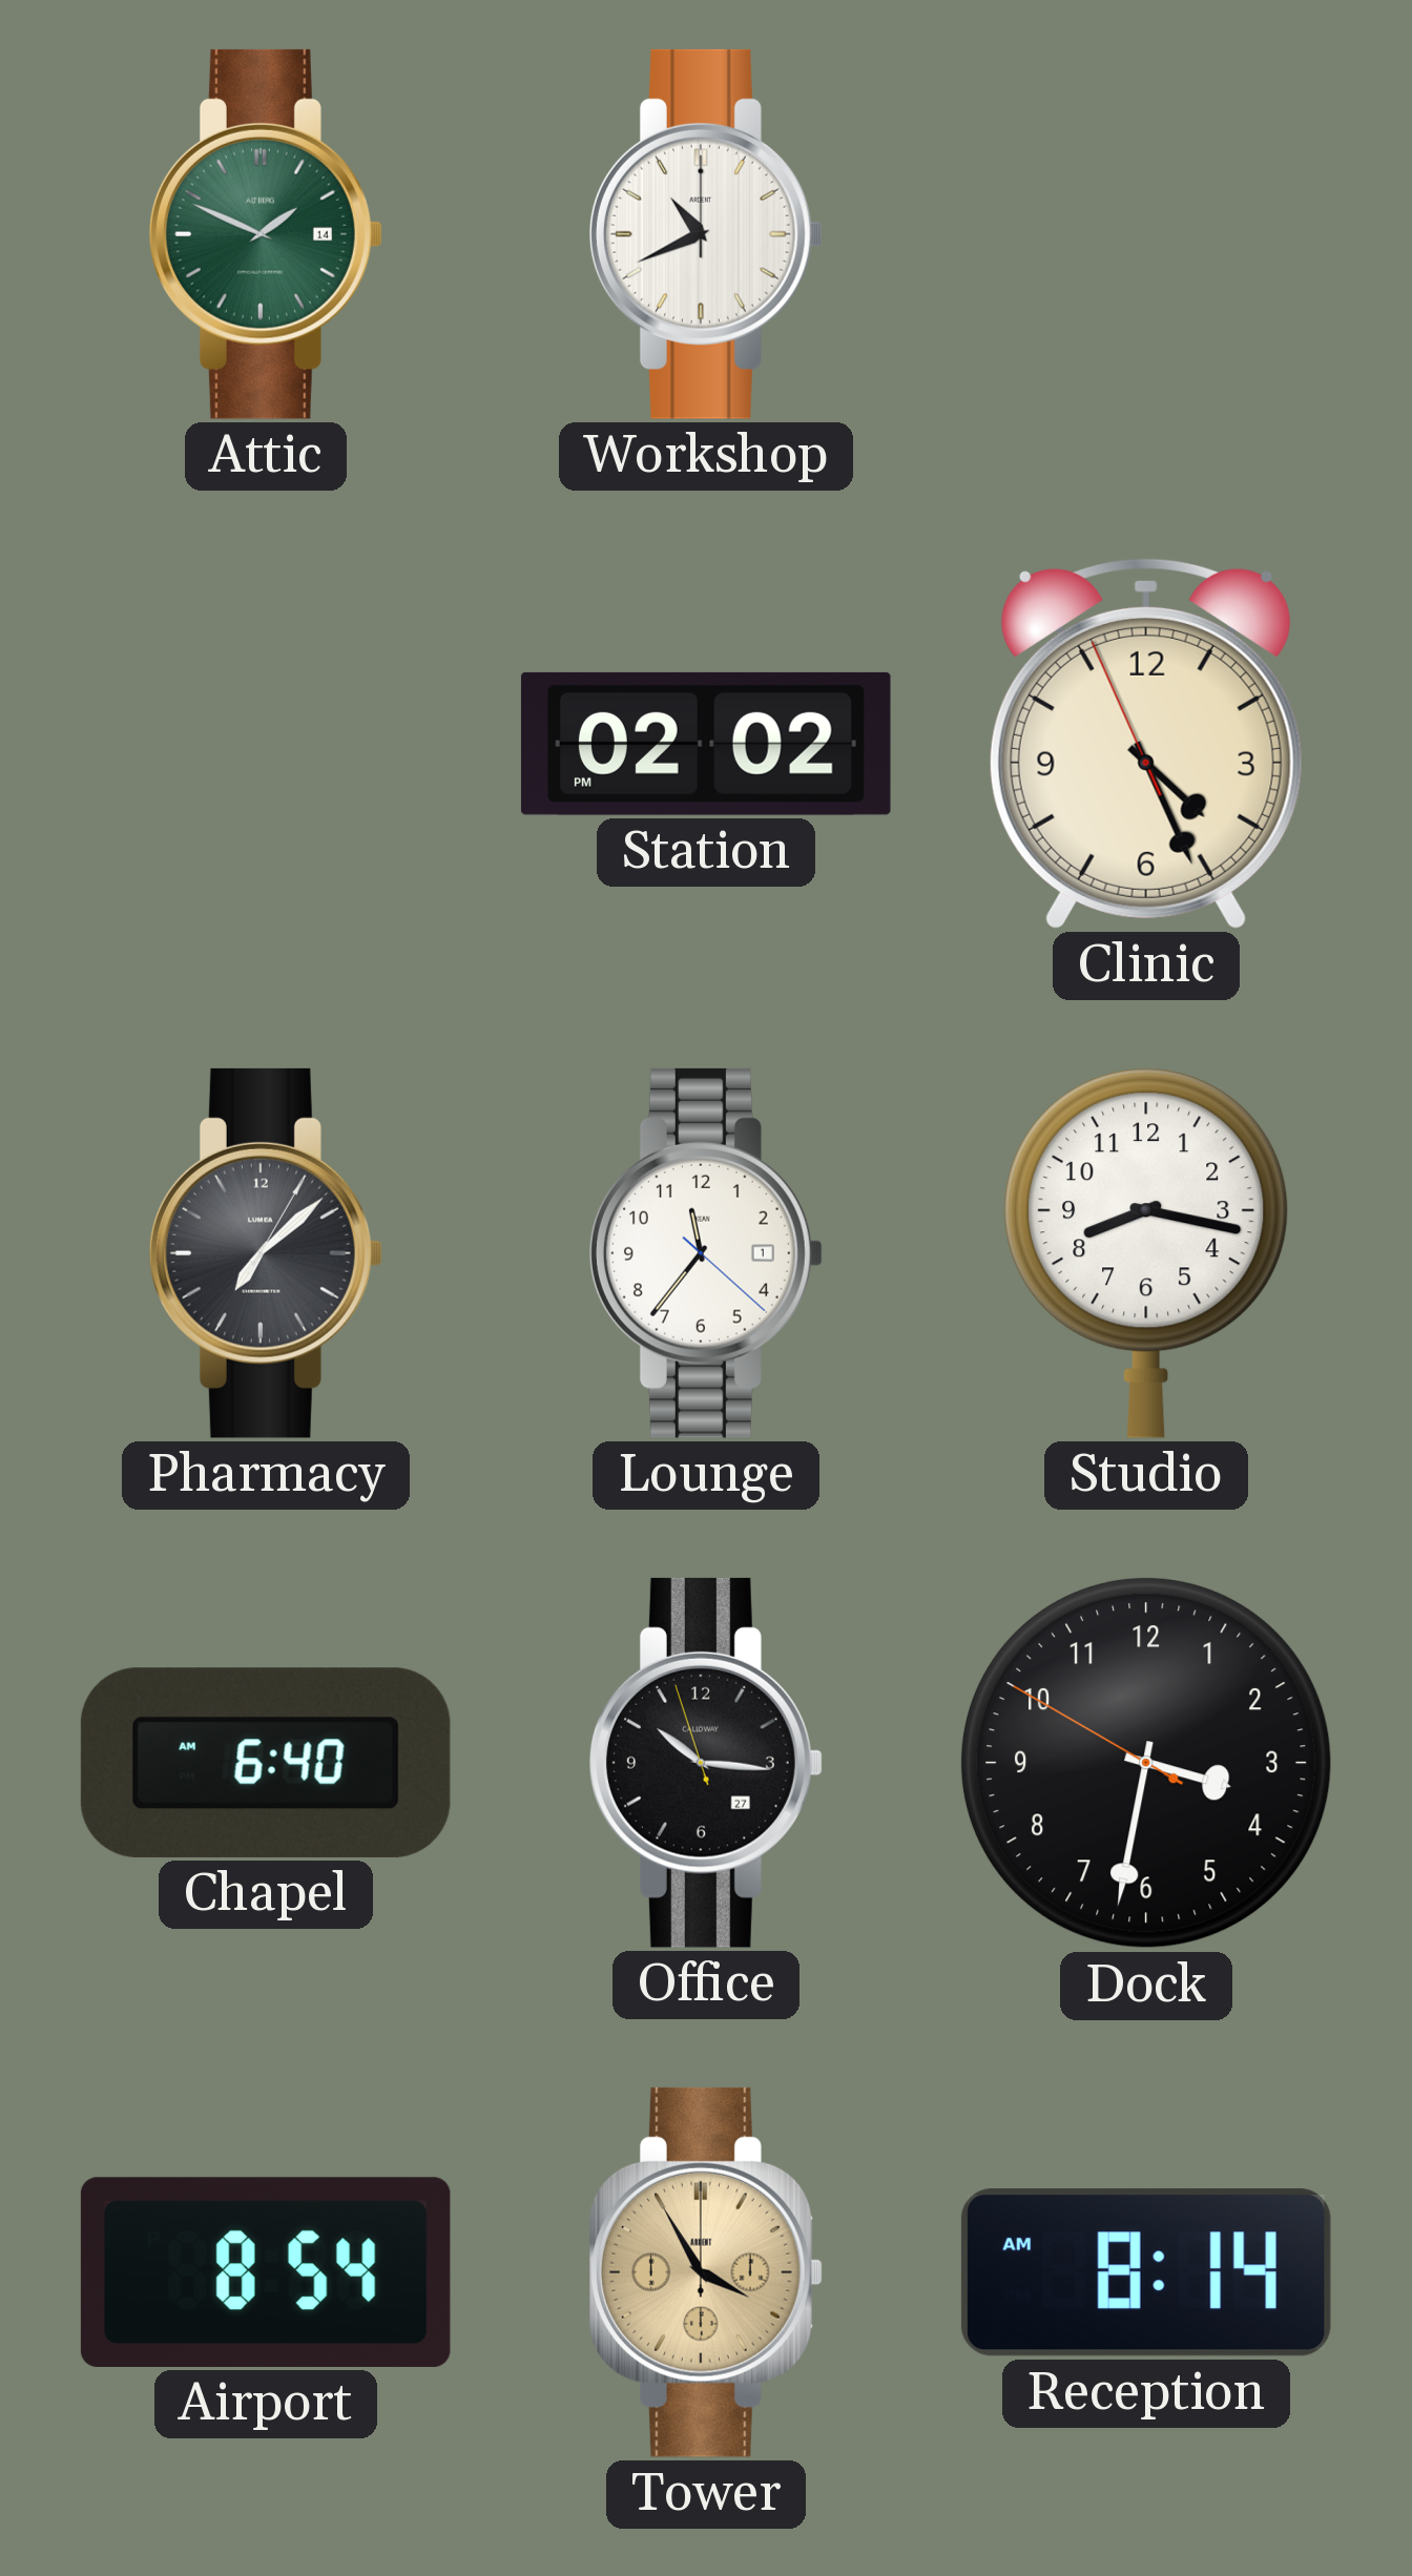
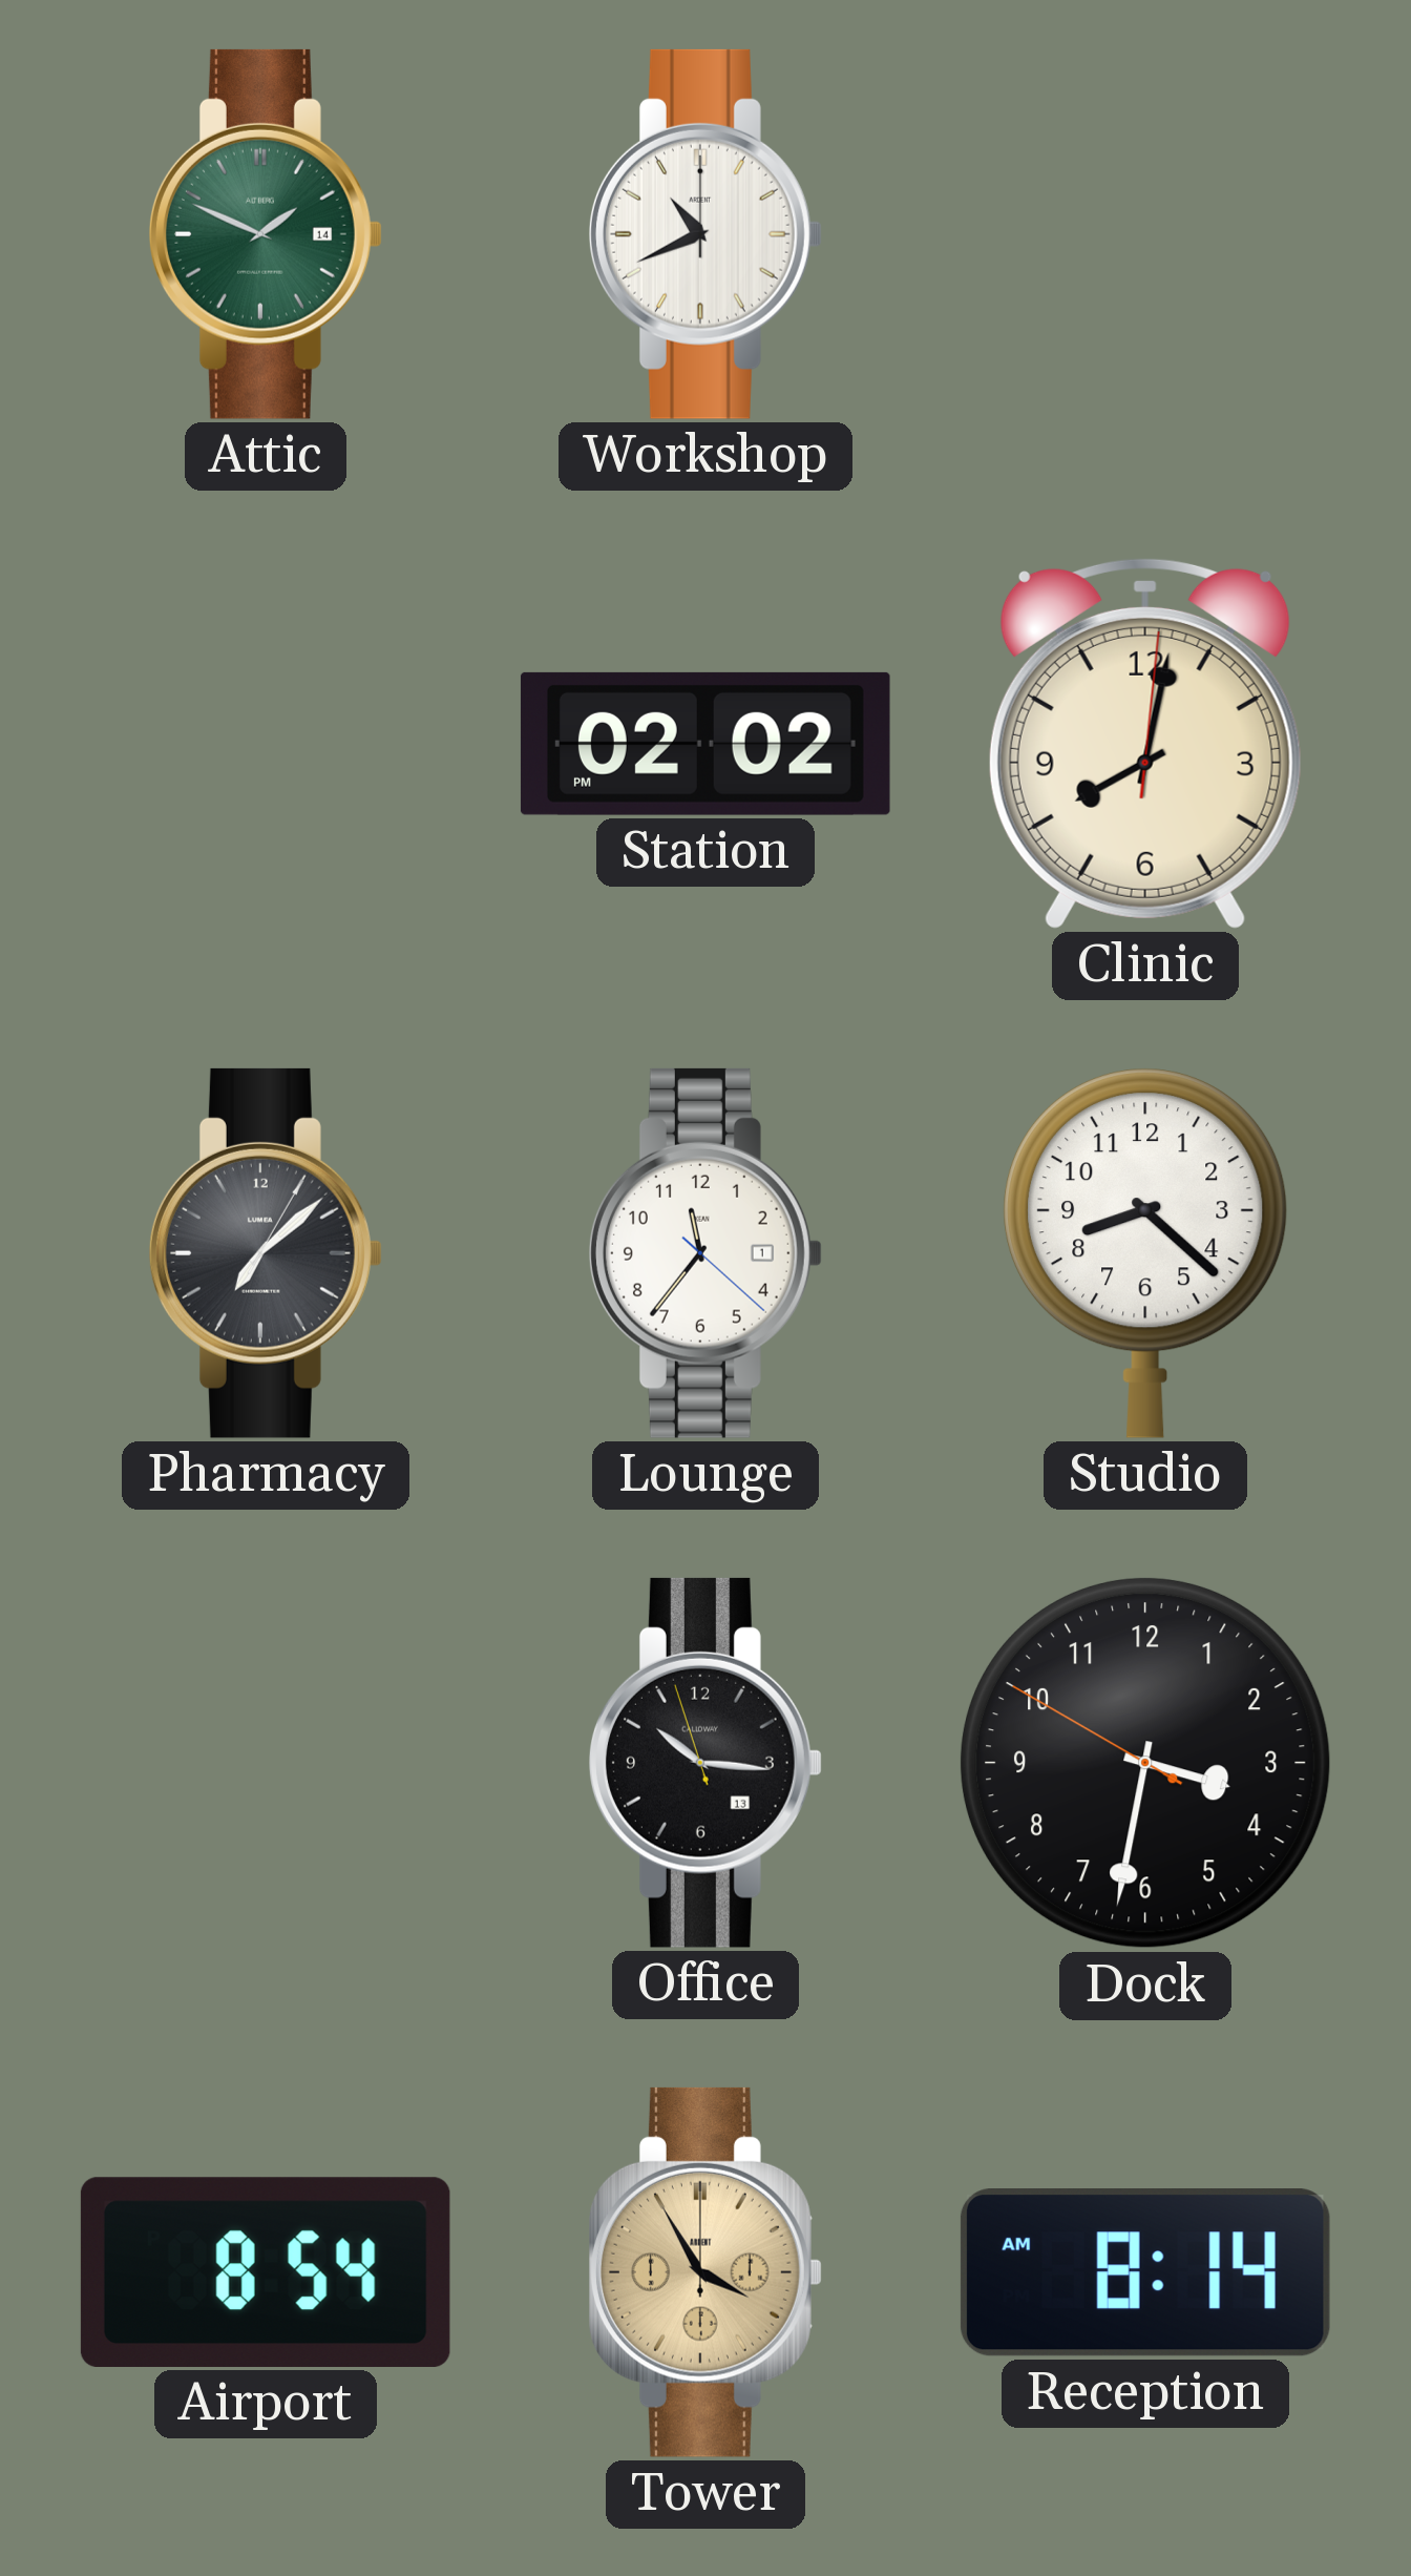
Clinic: 4:25 -> 8:02 (1145, 743)
Studio: 8:17 -> 8:22 (1145, 1253)
Chapel: 6:40 -> none (266, 1763)
Office date: 27 -> 13 (707, 1763)
